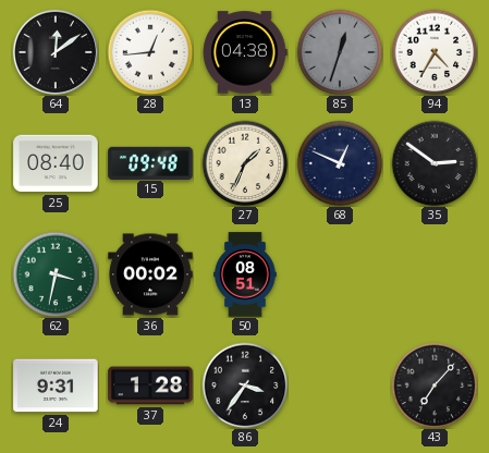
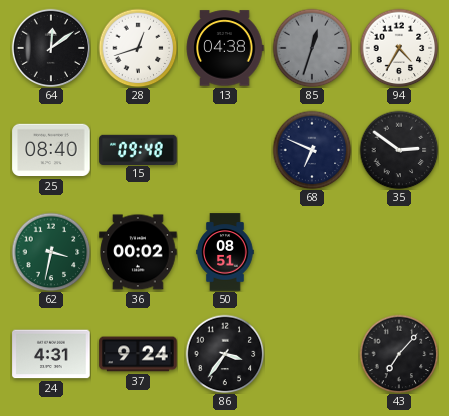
28: 12:44 -> 12:42 (138, 48)
27: 1:34 -> none (245, 163)
68: 12:49 -> 6:49 (312, 150)
24: 9:31 -> 4:31 (51, 354)
37: 1:28 -> 9:24 (138, 354)
